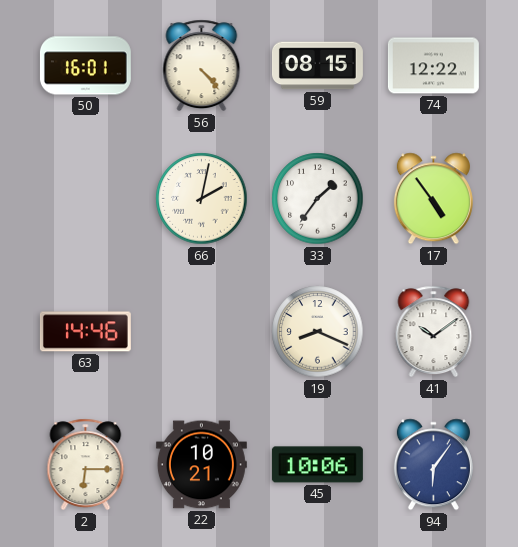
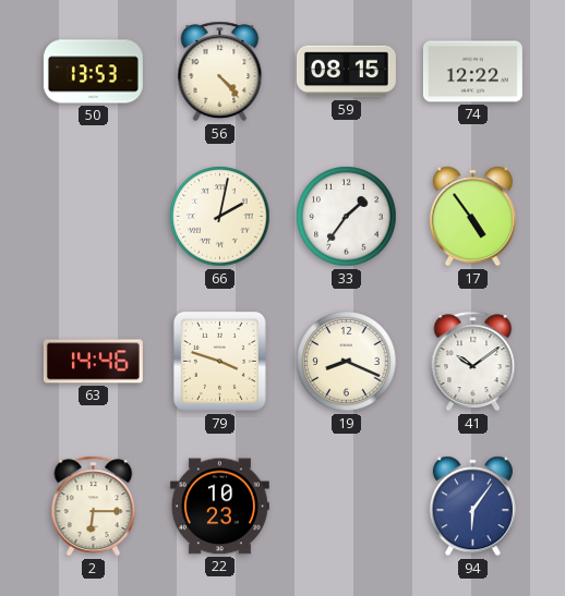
50: 16:01 -> 13:53 (93, 72)
79: none -> 3:48 (219, 361)
22: 10:21 -> 10:23 (219, 507)
45: 10:06 -> none (317, 465)
